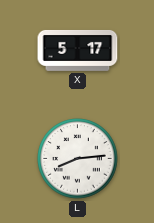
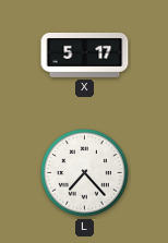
L: 8:14 -> 7:23 (85, 173)
